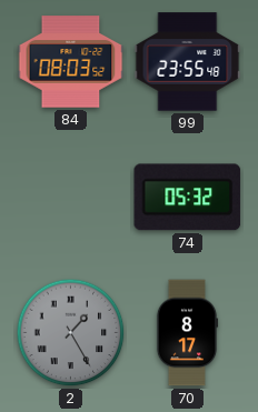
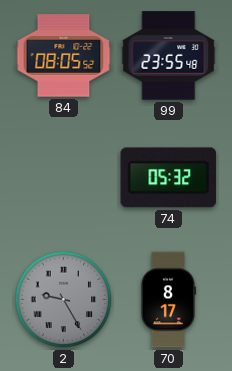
84: 08:03 -> 08:05 (64, 56)
2: 1:25 -> 9:25 (64, 300)
